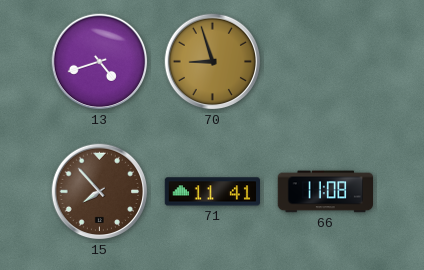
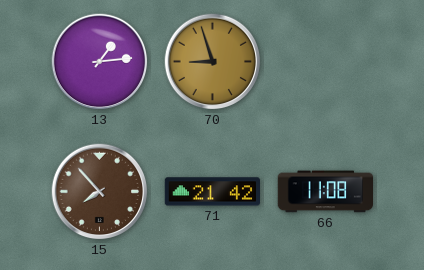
13: 4:42 -> 1:14 (100, 62)
71: 11:41 -> 21:42 (212, 192)
